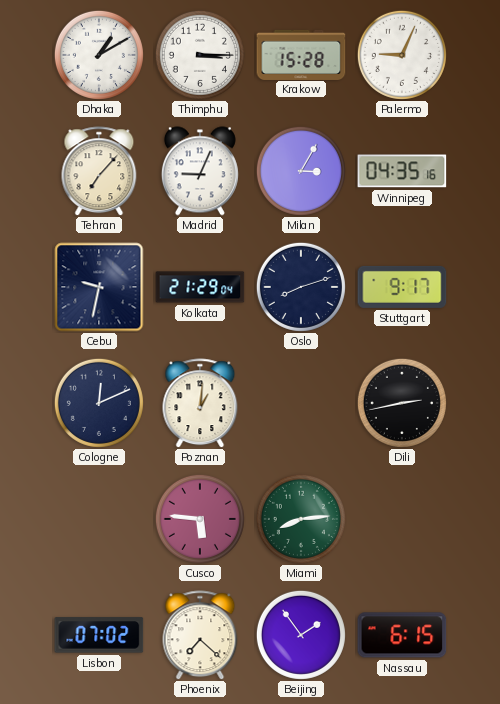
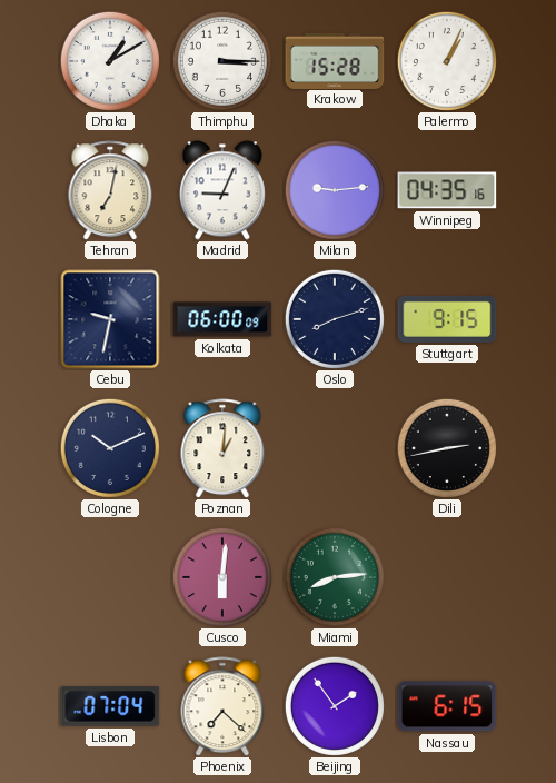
Palermo: 9:04 -> 1:04 (447, 61)
Tehran: 7:07 -> 7:02 (110, 190)
Milan: 3:05 -> 9:14 (335, 190)
Kolkata: 21:29 -> 06:00 (222, 319)
Stuttgart: 9:17 -> 9:15 (447, 319)
Cologne: 12:11 -> 10:11 (110, 448)
Cusco: 5:46 -> 6:01 (222, 577)
Lisbon: 07:02 -> 07:04 (110, 706)
